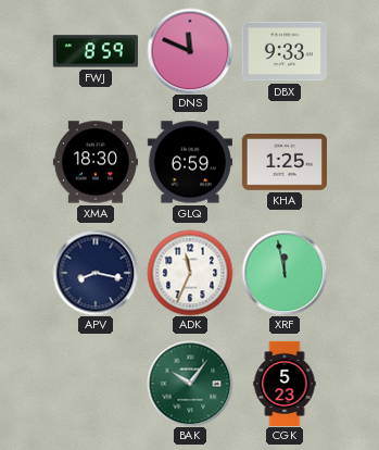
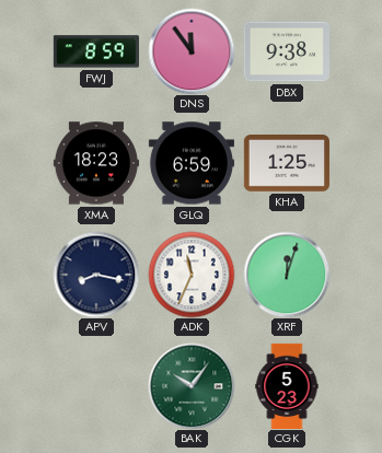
DNS: 11:49 -> 11:54 (192, 51)
DBX: 9:33 -> 9:38 (287, 51)
XMA: 18:30 -> 18:23 (96, 163)
XRF: 11:58 -> 12:03 (287, 275)
